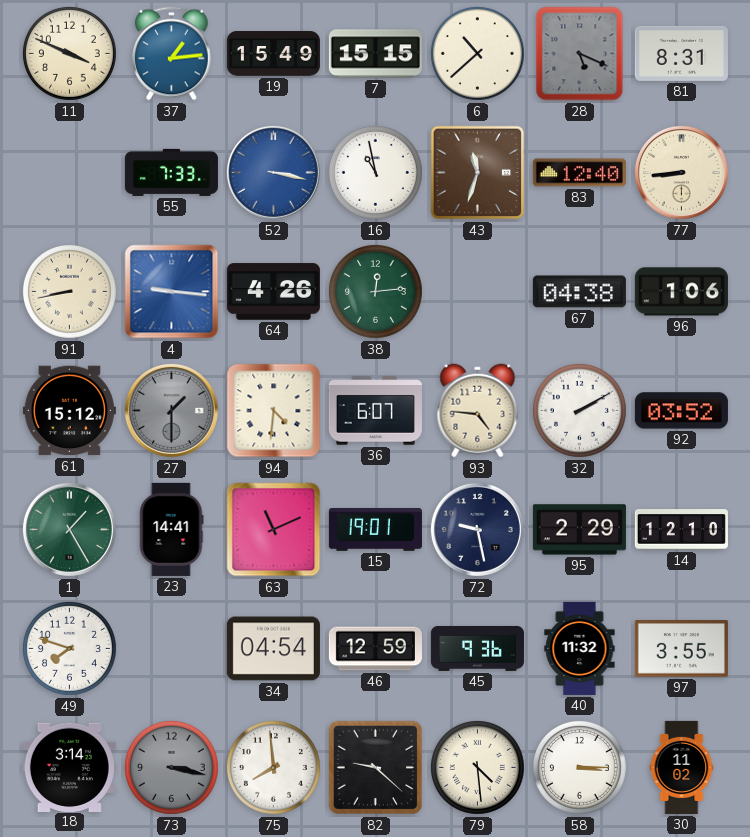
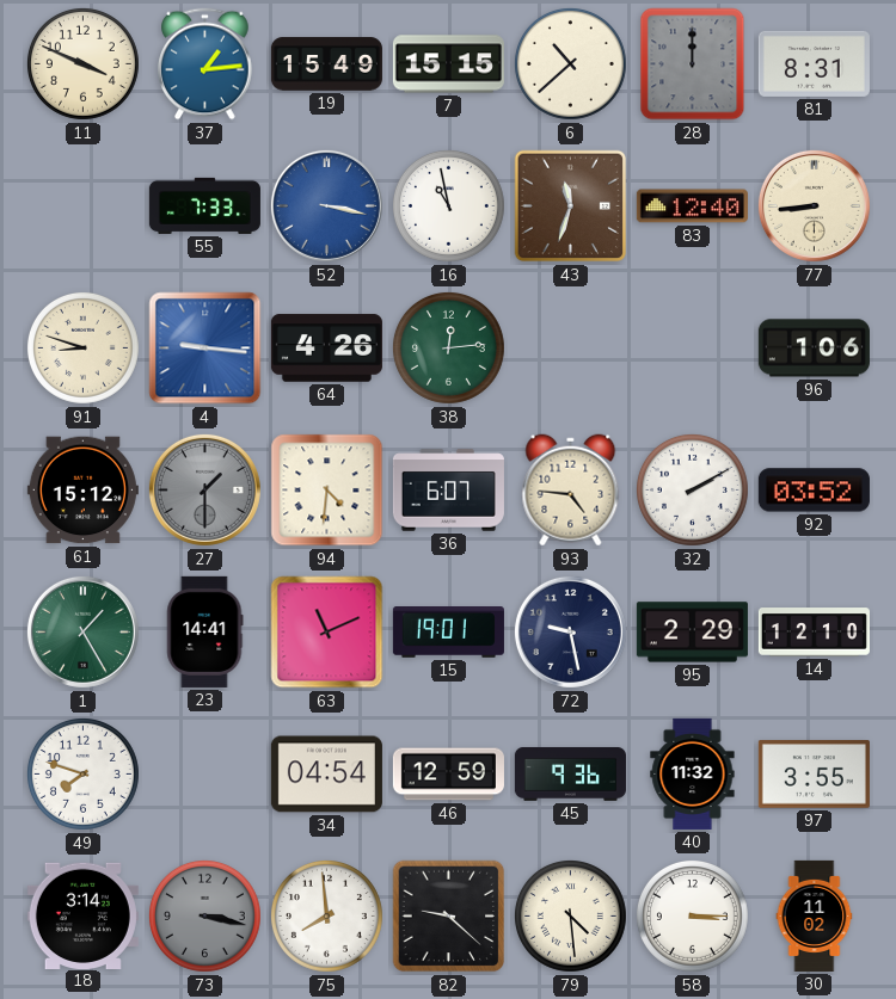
28: 5:19 -> 12:00 (693, 64)
91: 8:43 -> 8:48 (82, 347)
67: 04:38 -> none (579, 292)
